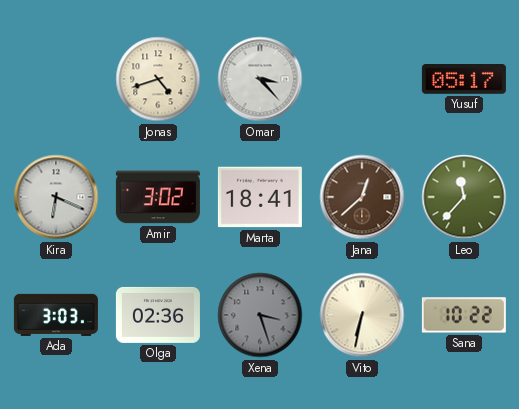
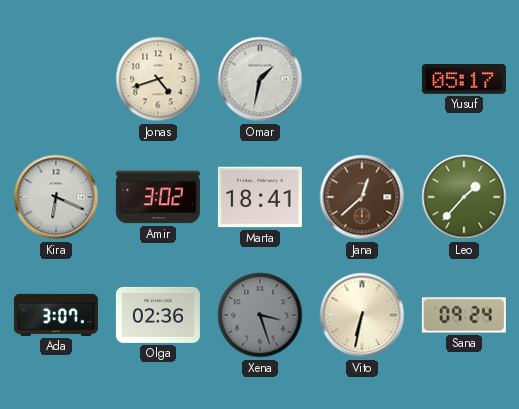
Omar: 3:23 -> 1:32 (260, 79)
Leo: 11:37 -> 1:37 (464, 197)
Ada: 3:03 -> 3:07 (56, 315)
Sana: 10:22 -> 09:24 (464, 315)
